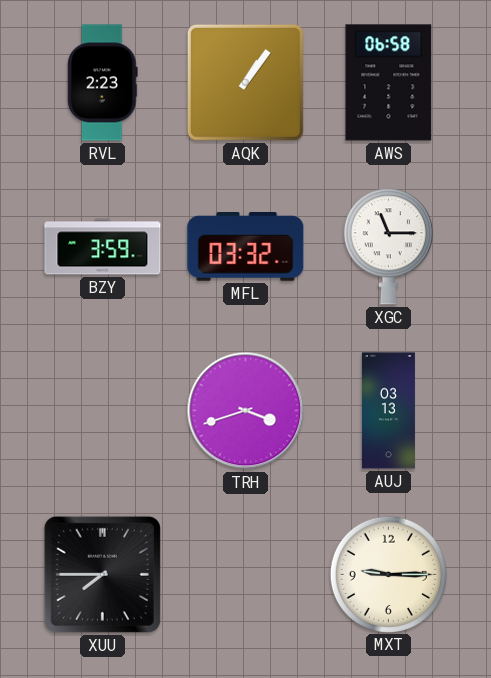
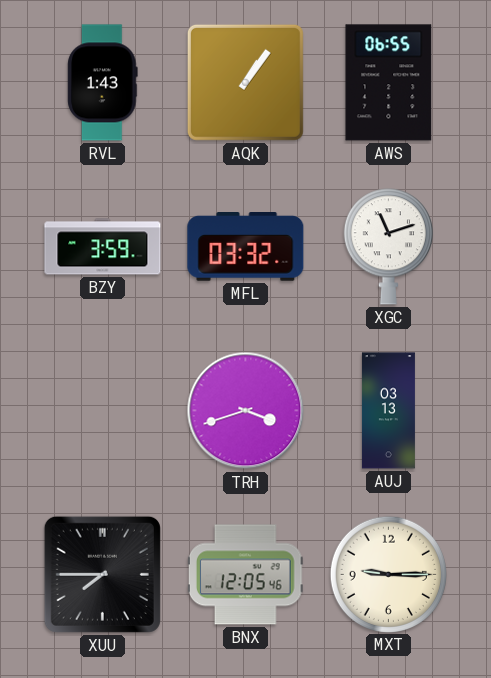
RVL: 2:23 -> 1:43 (103, 83)
AWS: 06:58 -> 06:55 (389, 83)
XGC: 11:15 -> 11:12 (388, 247)
BNX: none -> 12:05 (245, 575)
